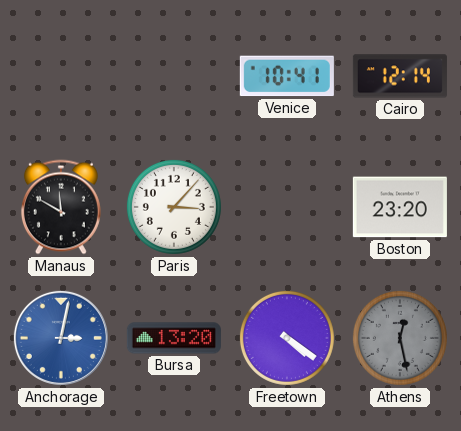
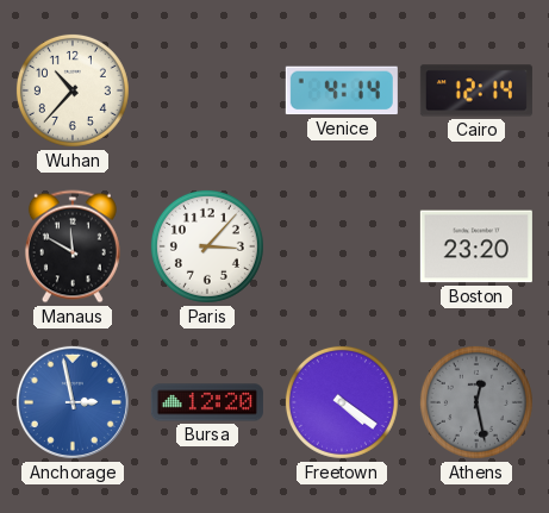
Wuhan: none -> 10:37 (73, 90)
Venice: 10:41 -> 4:14 (342, 90)
Anchorage: 3:02 -> 2:58 (73, 402)
Bursa: 13:20 -> 12:20 (207, 402)
